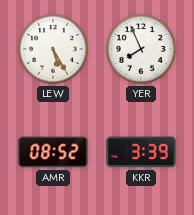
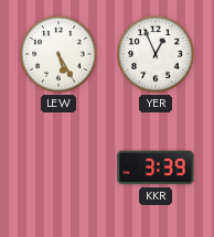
YER: 7:56 -> 12:56 (156, 54)
AMR: 08:52 -> none (53, 152)
